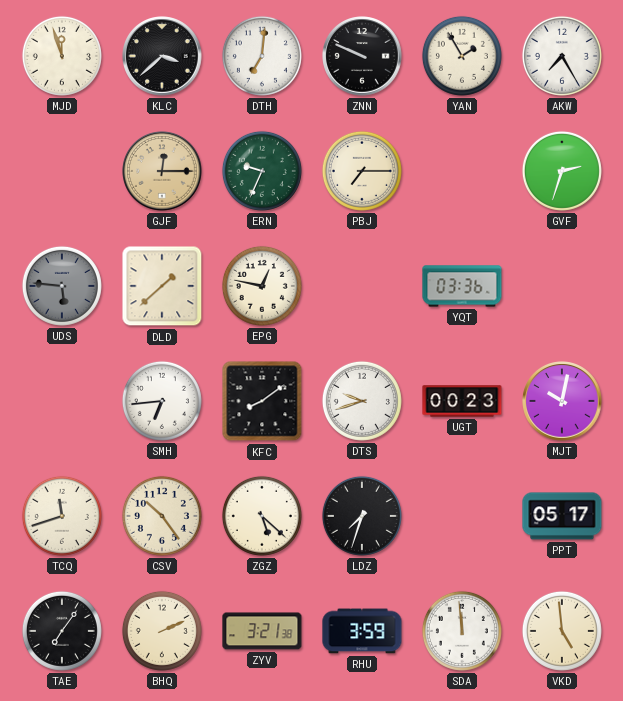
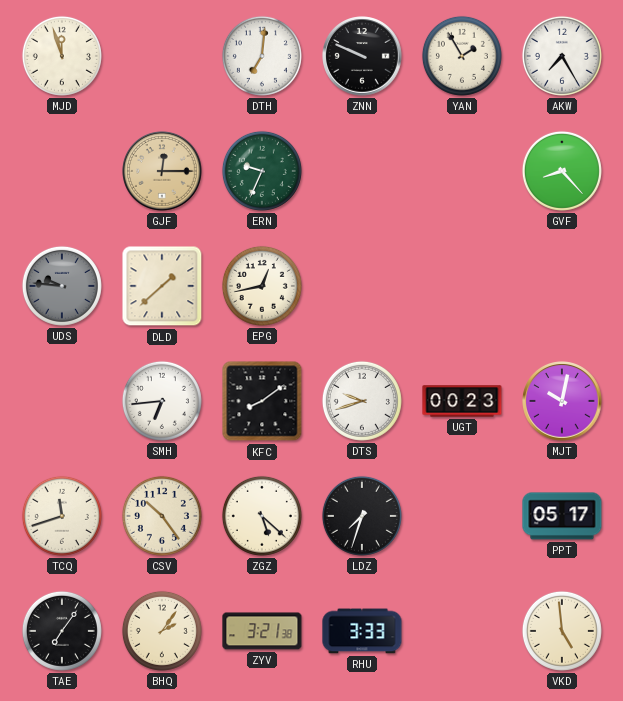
KLC: 3:38 -> none (162, 56)
PBJ: 7:15 -> none (362, 171)
GVF: 2:33 -> 8:23 (562, 171)
UDS: 5:46 -> 9:46 (62, 286)
EPG: 12:47 -> 12:43 (262, 286)
YQT: 03:36 -> none (462, 286)
BHQ: 2:11 -> 2:06 (162, 631)
RHU: 3:59 -> 3:33 (362, 631)
SDA: 11:59 -> none (462, 631)
